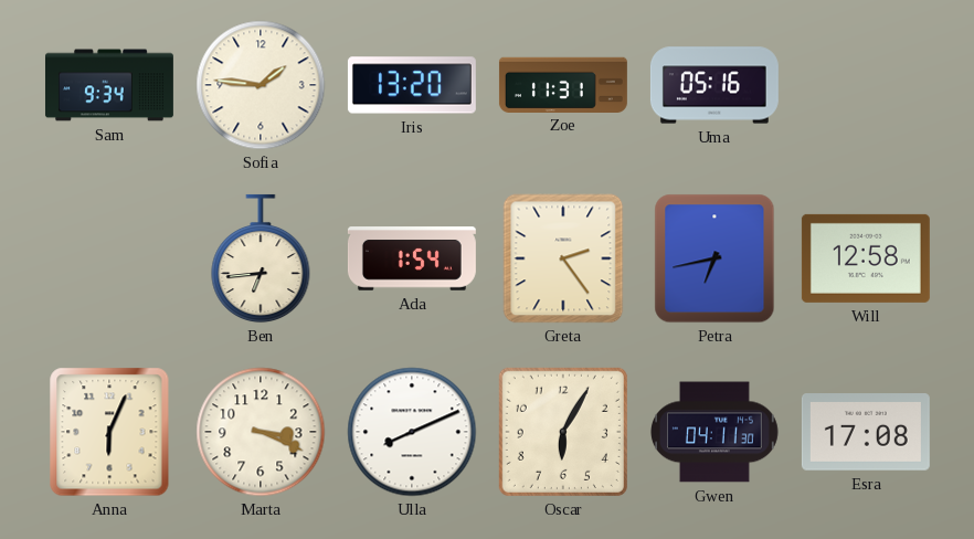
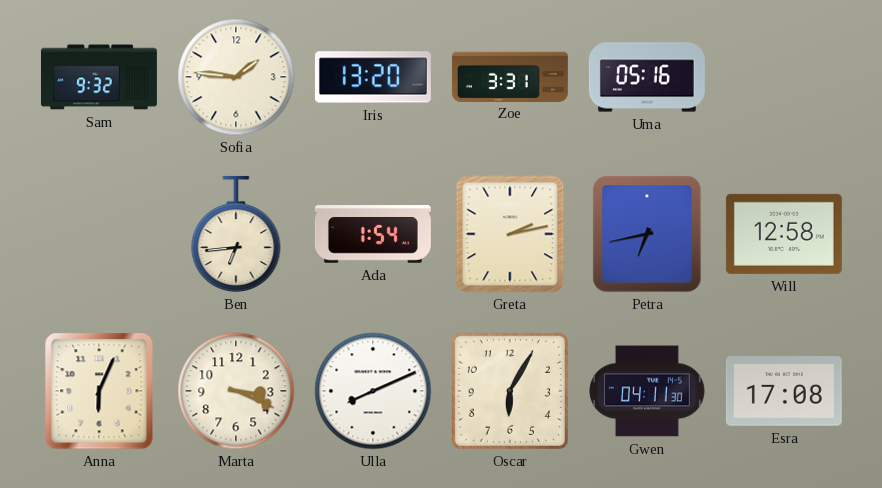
Sam: 9:34 -> 9:32 (99, 77)
Zoe: 11:31 -> 3:31 (510, 76)
Greta: 2:24 -> 2:13 (510, 234)
